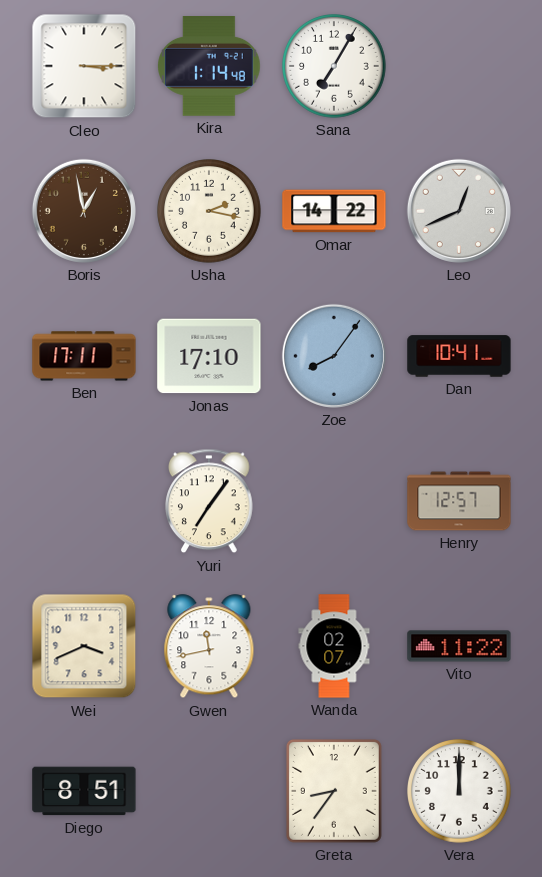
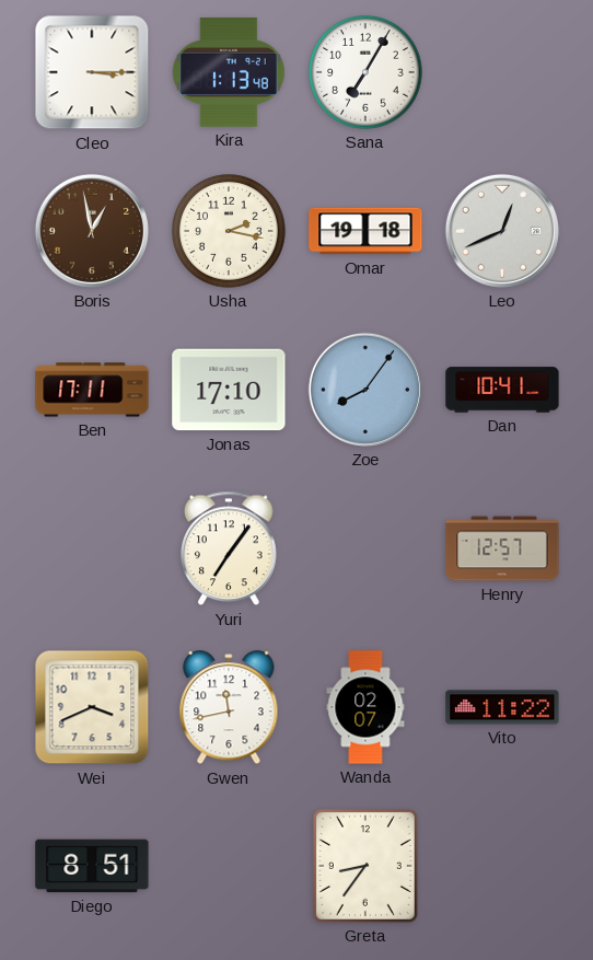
Kira: 1:14 -> 1:13 (230, 73)
Omar: 14:22 -> 19:18 (365, 231)
Vera: 12:00 -> none (460, 792)
